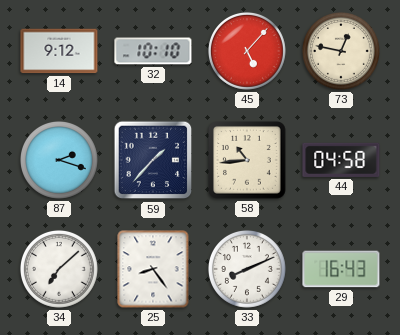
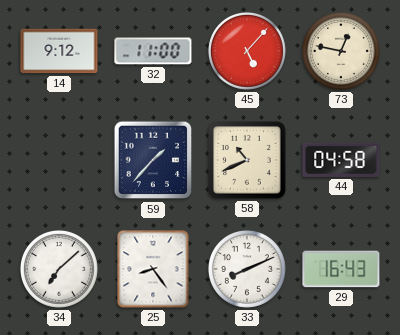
32: 10:10 -> 11:00 (153, 51)
87: 2:18 -> none (59, 160)
58: 10:44 -> 10:41 (248, 161)
